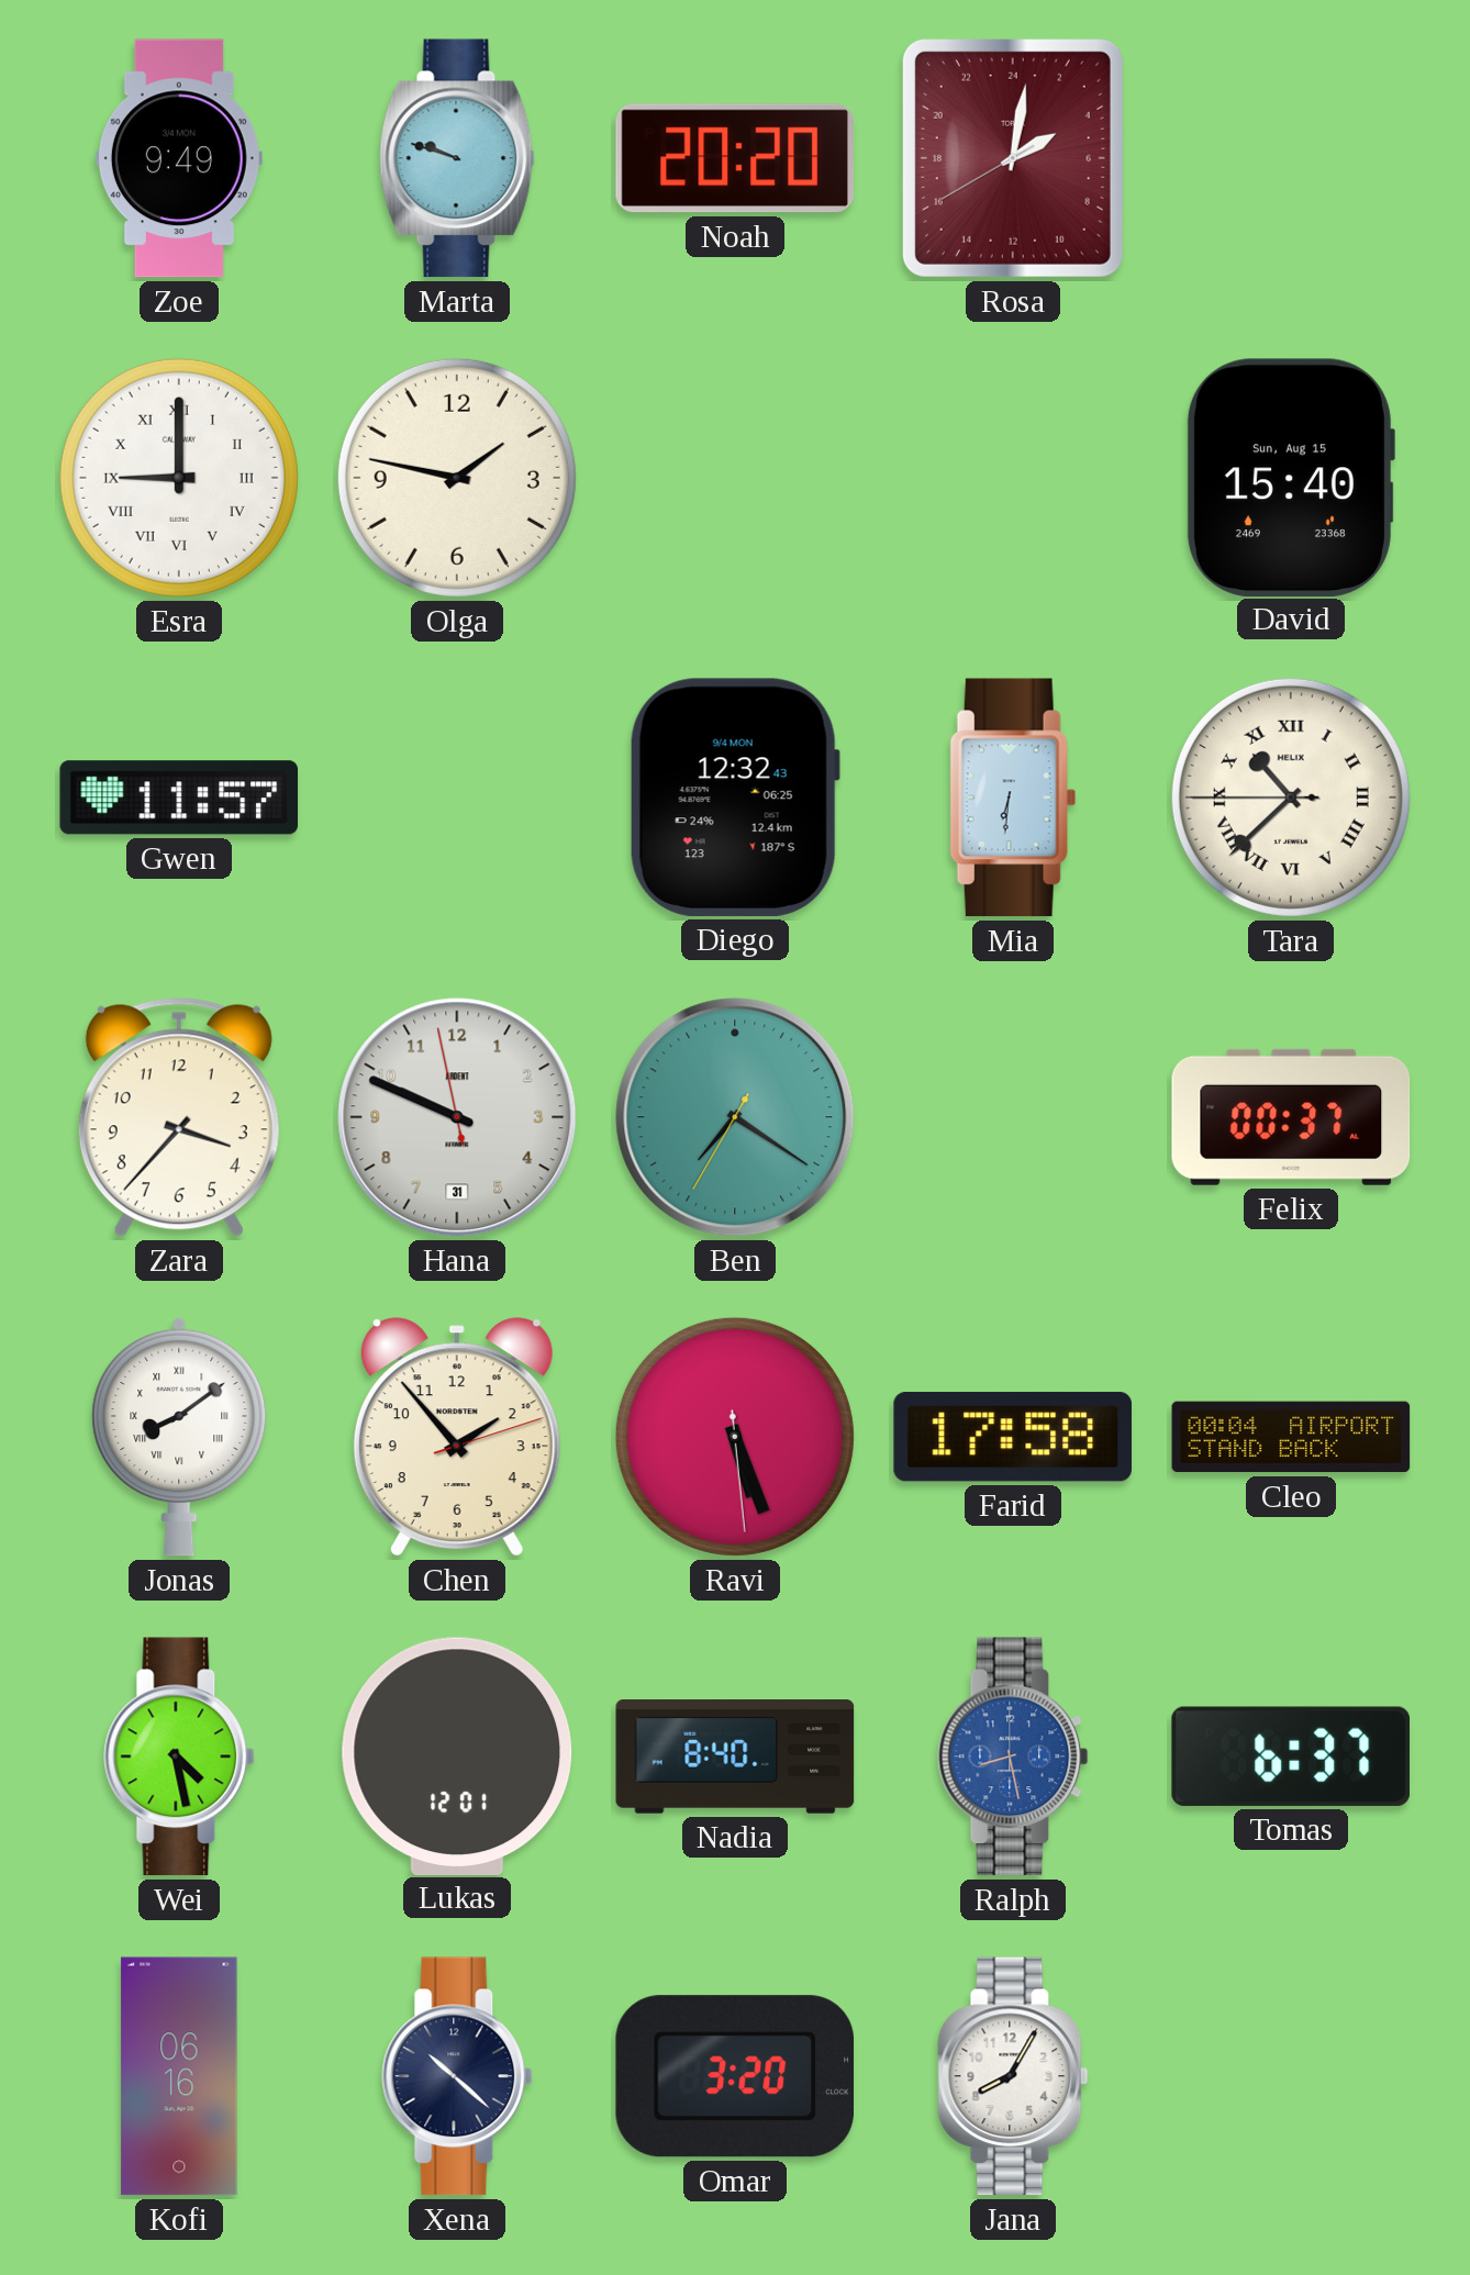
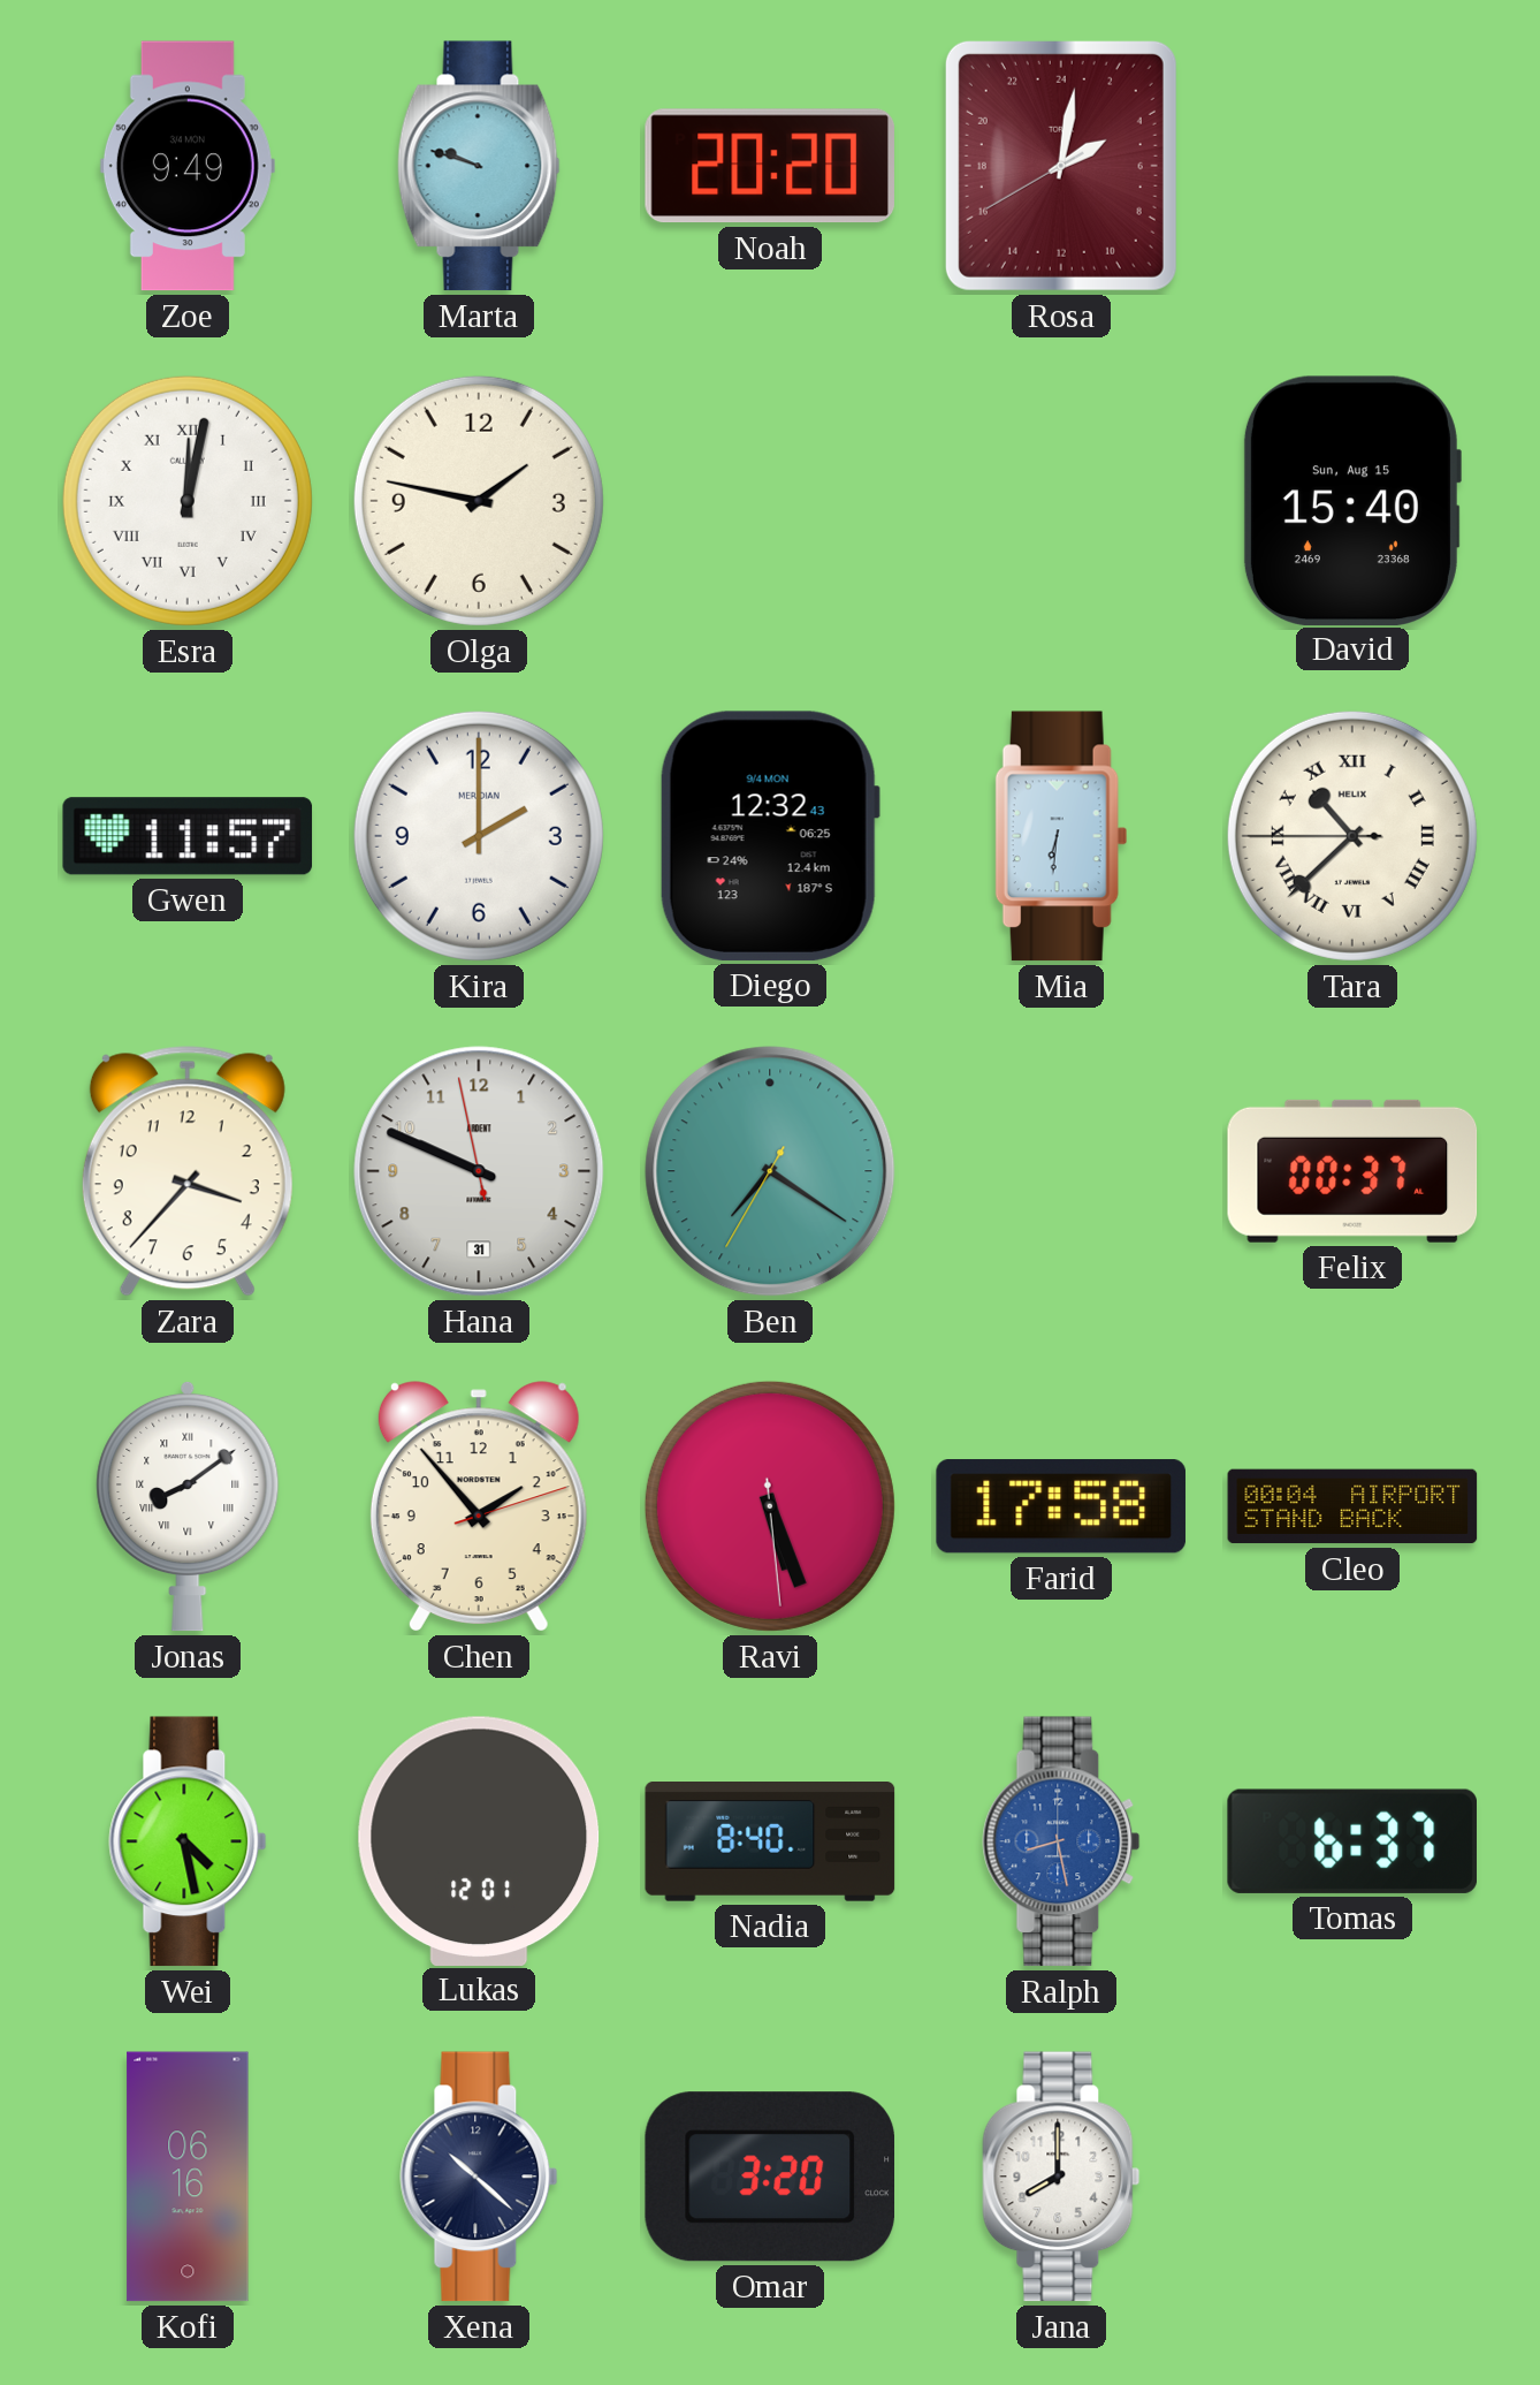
Esra: 9:00 -> 12:02 (188, 501)
Kira: none -> 2:00 (479, 836)
Jana: 8:05 -> 8:00 (1061, 2177)
